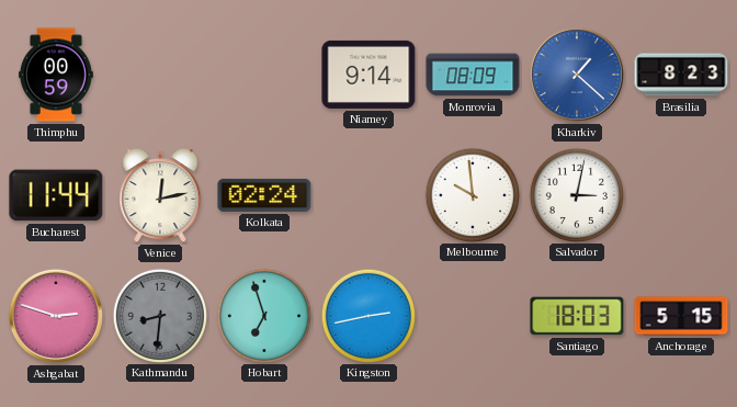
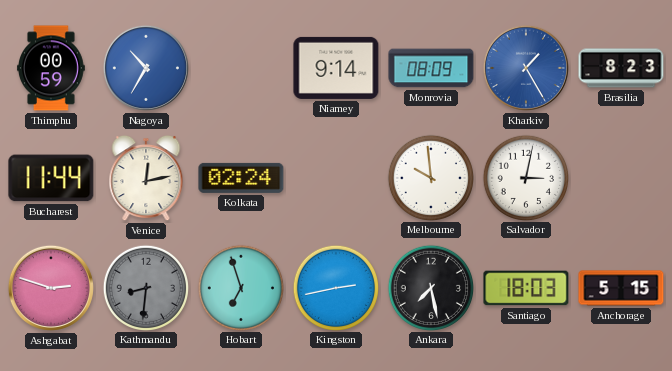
Nagoya: none -> 10:35 (146, 68)
Kharkiv: 1:22 -> 1:25 (526, 68)
Ankara: none -> 7:28 (430, 287)
